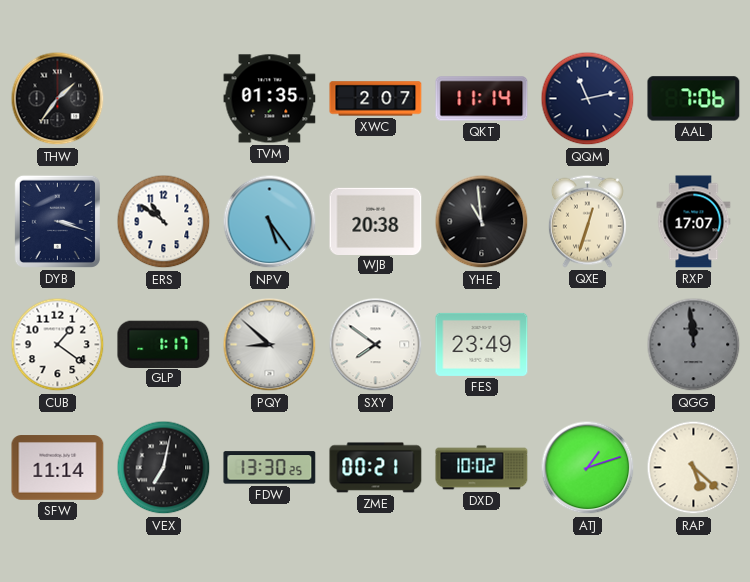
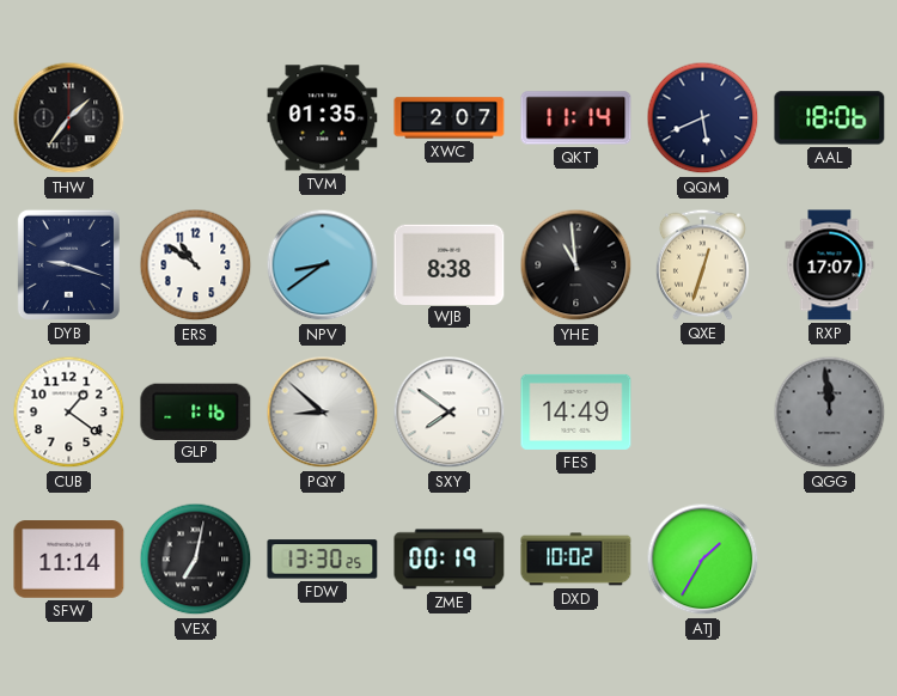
QQM: 11:13 -> 5:41 (703, 118)
AAL: 7:06 -> 18:06 (830, 118)
DYB: 3:18 -> 9:18 (68, 264)
NPV: 5:24 -> 8:39 (323, 265)
WJB: 20:38 -> 8:38 (450, 264)
GLP: 1:17 -> 1:16 (196, 411)
FES: 23:49 -> 14:49 (576, 411)
ZME: 00:21 -> 00:19 (450, 560)
ATJ: 1:12 -> 1:35 (703, 560)
RAP: 5:22 -> none (694, 468)
